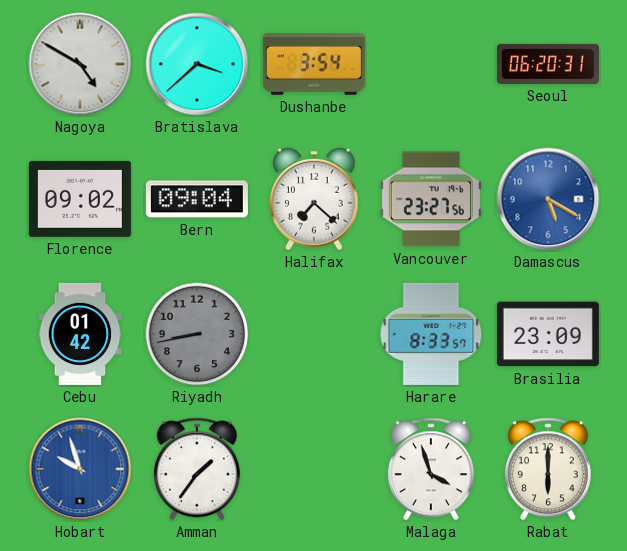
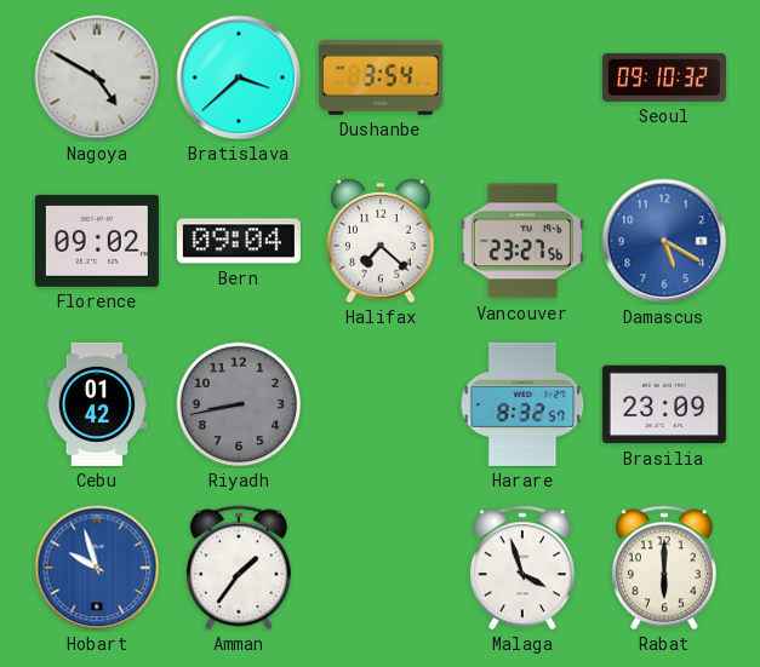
Seoul: 06:20 -> 09:10 (664, 77)
Harare: 8:33 -> 8:32 (522, 404)
